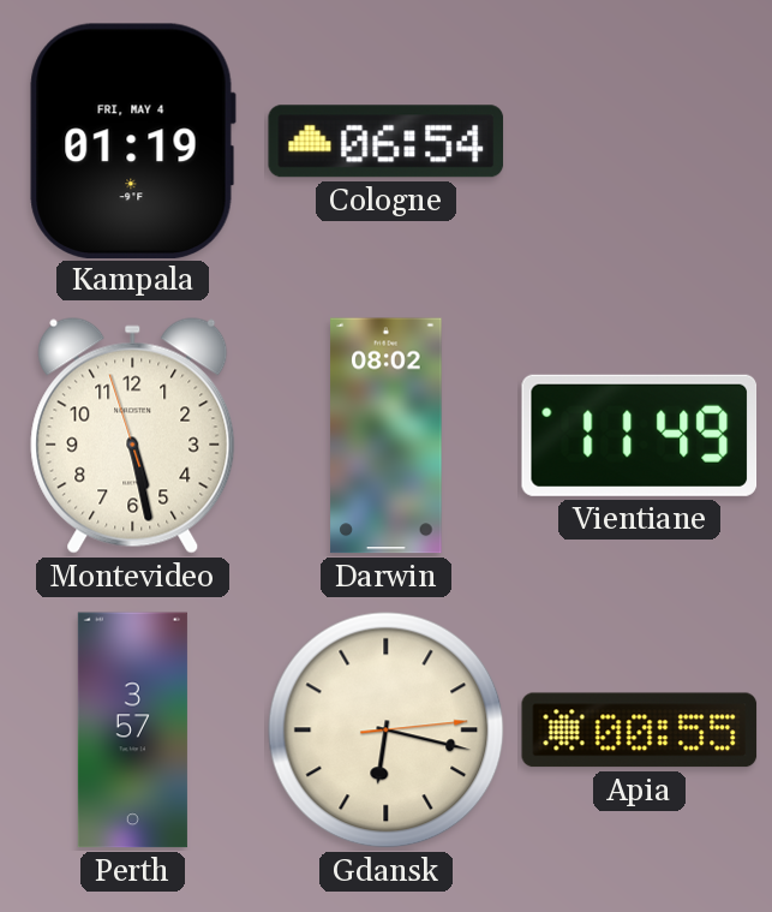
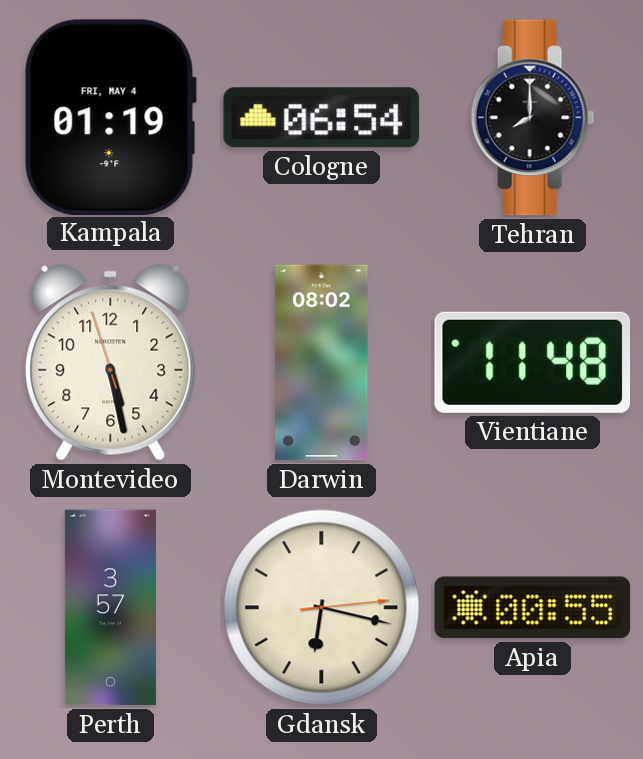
Tehran: none -> 8:00 (533, 118)
Vientiane: 11:49 -> 11:48 (533, 362)
